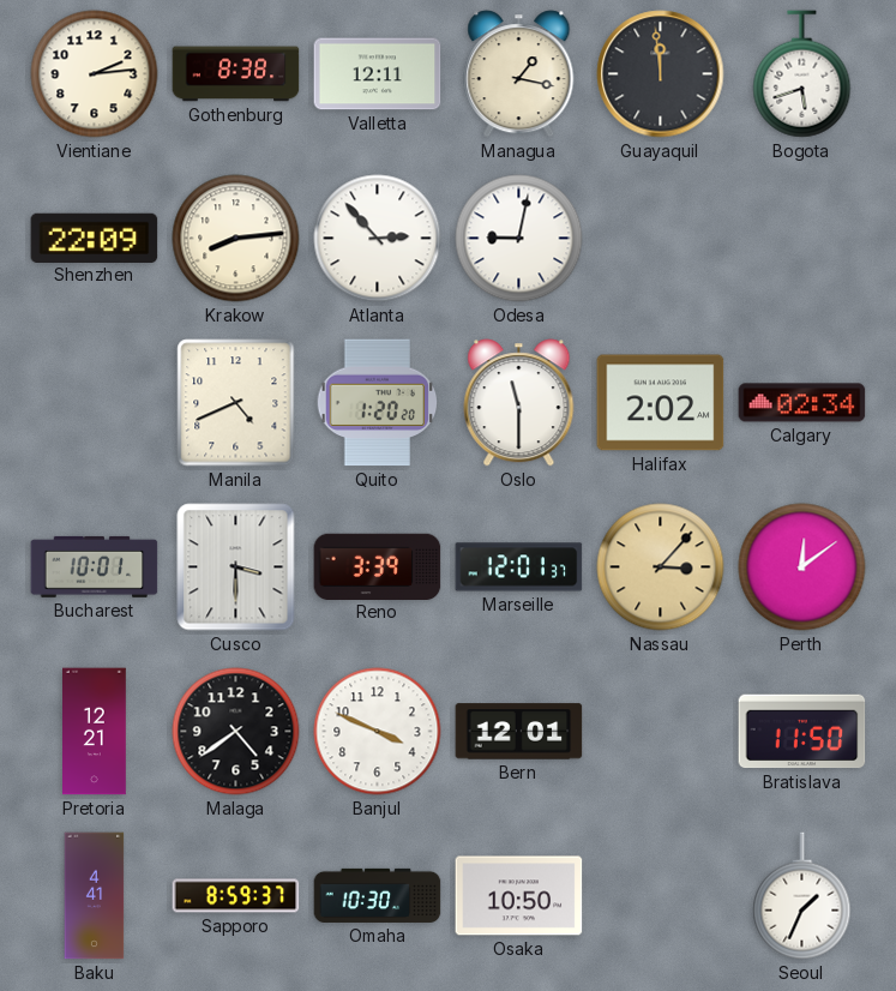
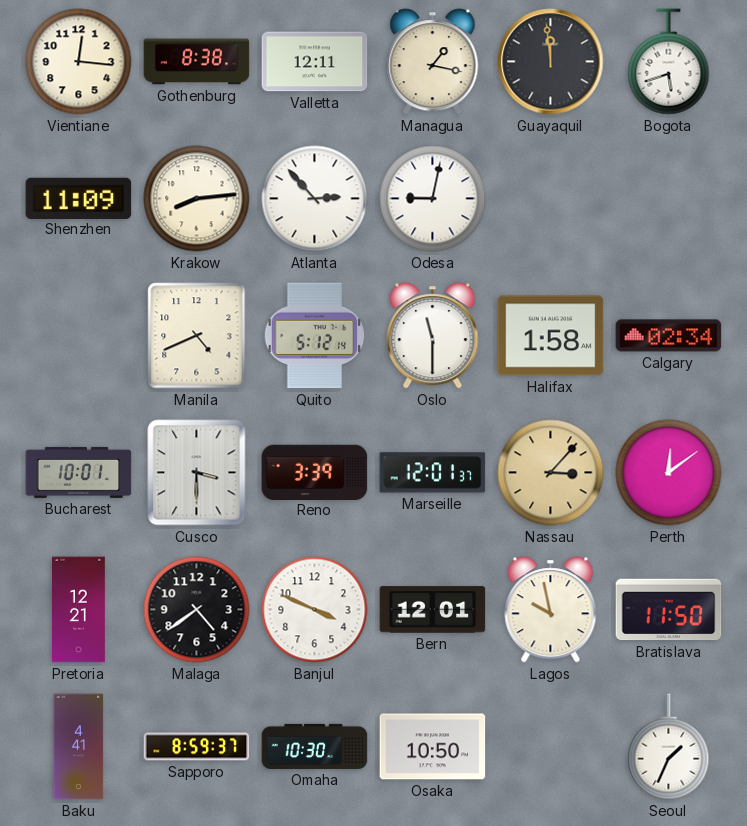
Vientiane: 2:14 -> 12:16 (79, 62)
Shenzhen: 22:09 -> 11:09 (79, 198)
Quito: 1:20 -> 5:12 (315, 336)
Halifax: 2:02 -> 1:58 (551, 336)
Lagos: none -> 9:58 (551, 610)
